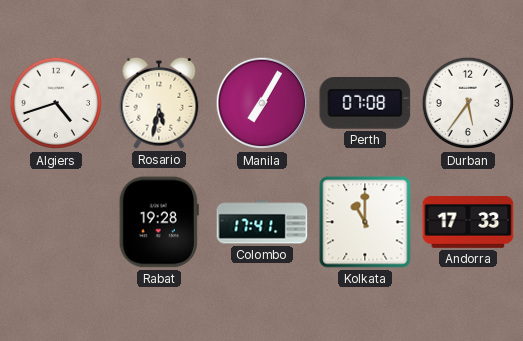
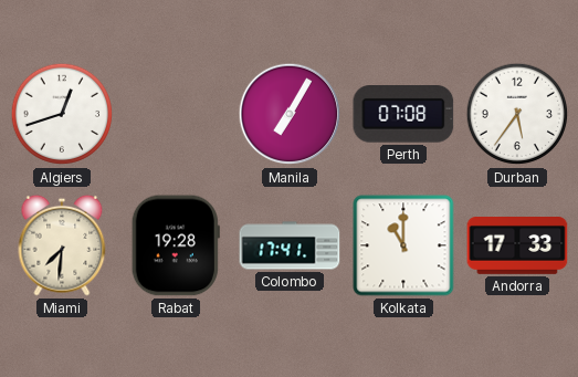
Algiers: 4:42 -> 12:42 (62, 114)
Rosario: 5:32 -> none (159, 103)
Miami: none -> 7:31 (62, 245)
